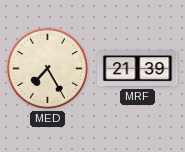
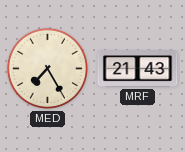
MRF: 21:39 -> 21:43 (138, 69)
